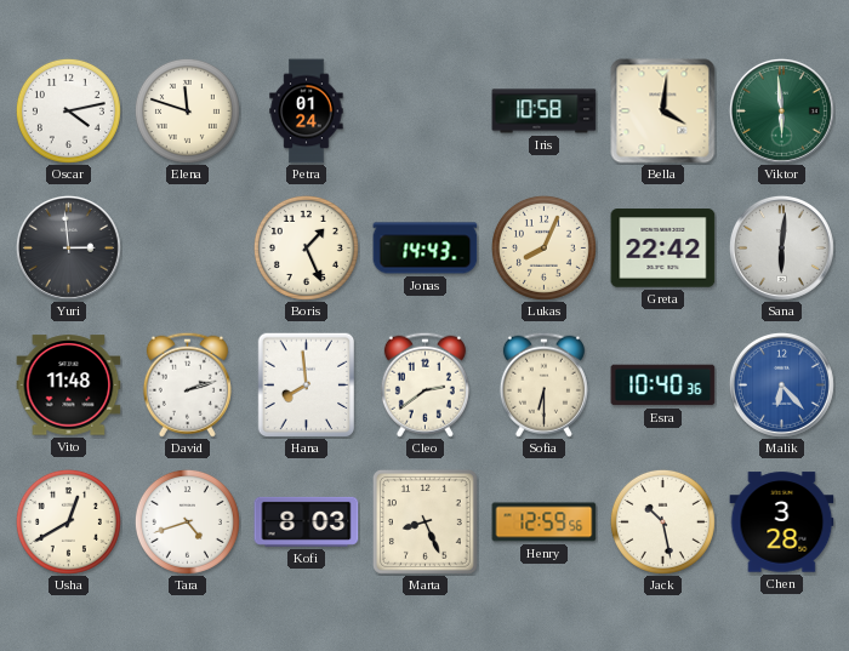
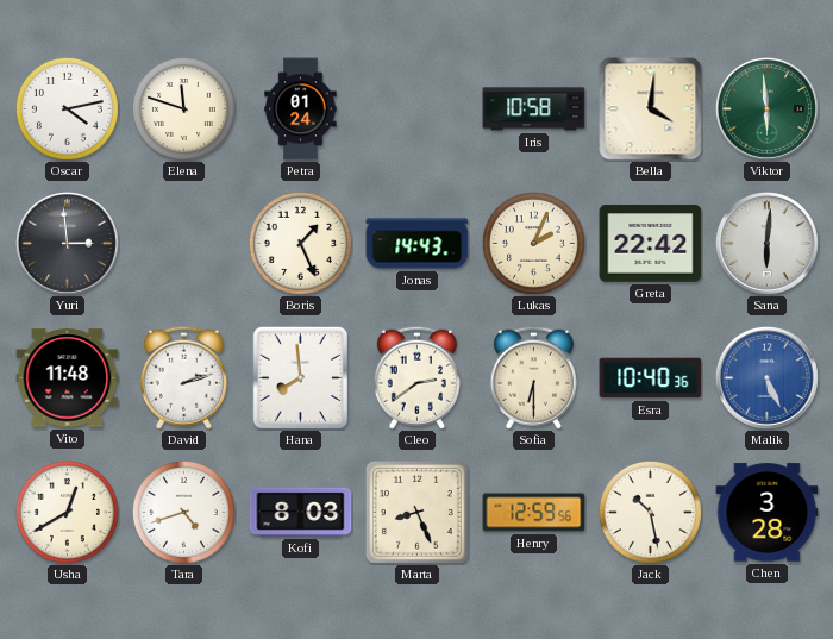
Lukas: 8:04 -> 2:04 (533, 243)
Malik: 6:23 -> 5:26 (766, 377)
